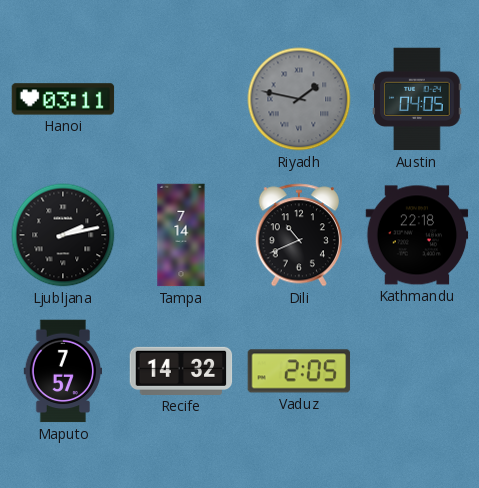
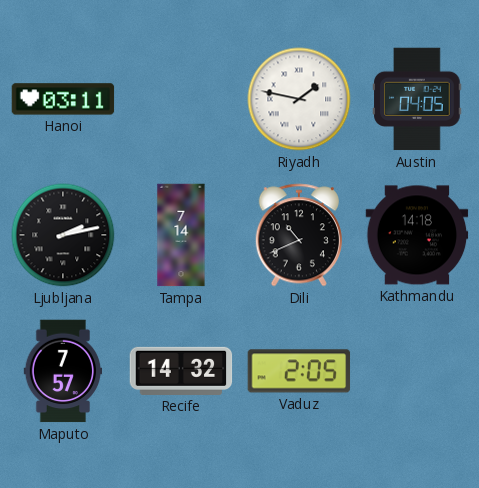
Riyadh dial: grey -> white (299, 99)
Kathmandu: 22:18 -> 14:18 (417, 235)
